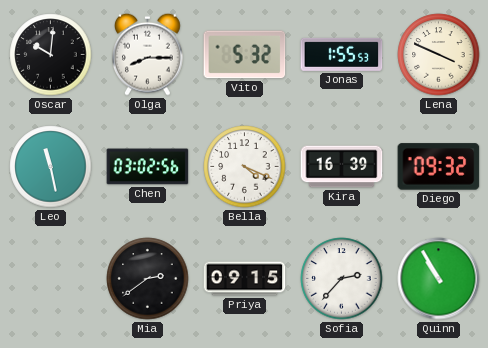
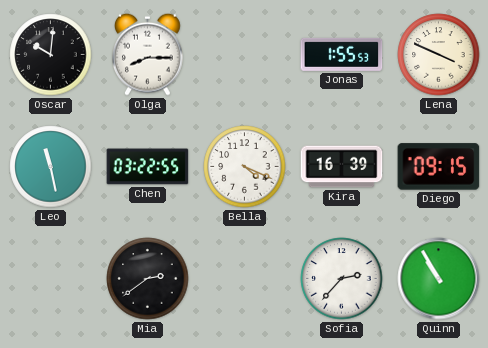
Vito: 5:32 -> none (245, 55)
Chen: 03:02 -> 03:22 (148, 167)
Diego: 09:32 -> 09:15 (439, 167)
Priya: 09:15 -> none (245, 279)
